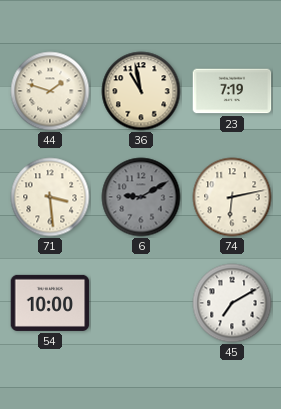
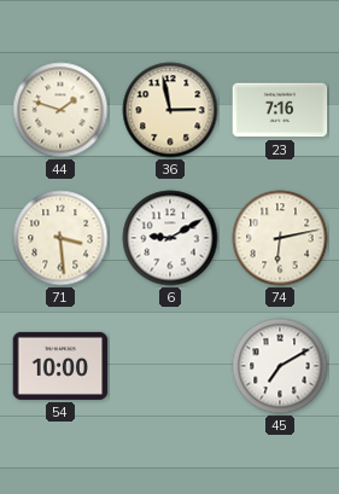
36: 10:58 -> 2:58 (170, 110)
23: 7:19 -> 7:16 (280, 110)
6 dial: grey -> white (170, 238)
